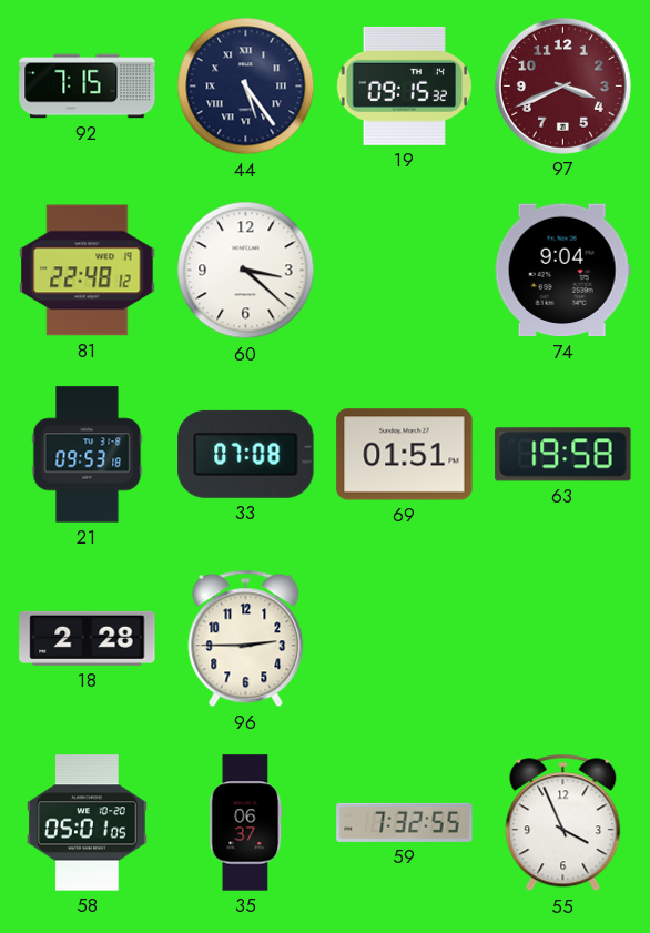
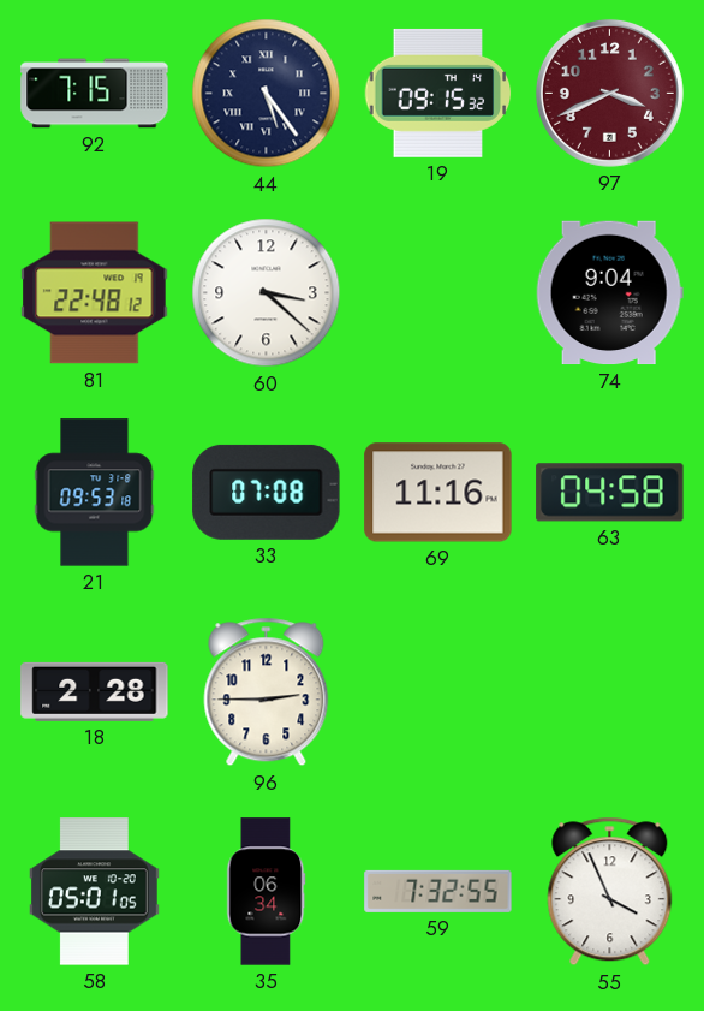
69: 01:51 -> 11:16 (438, 493)
63: 19:58 -> 04:58 (610, 493)
35: 06:37 -> 06:34 (267, 892)
